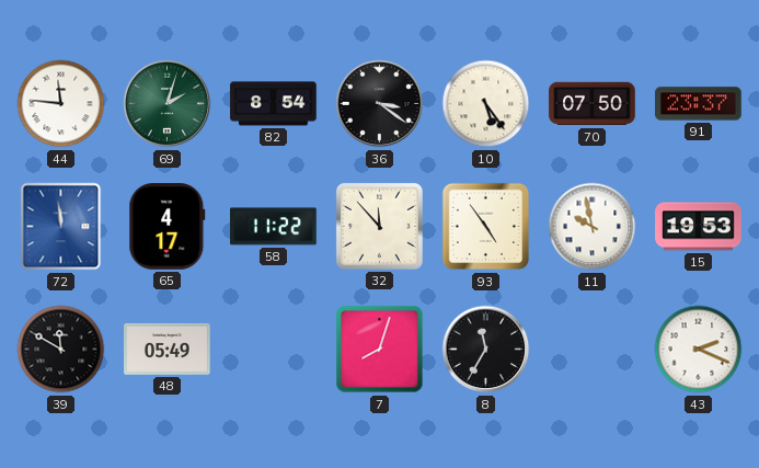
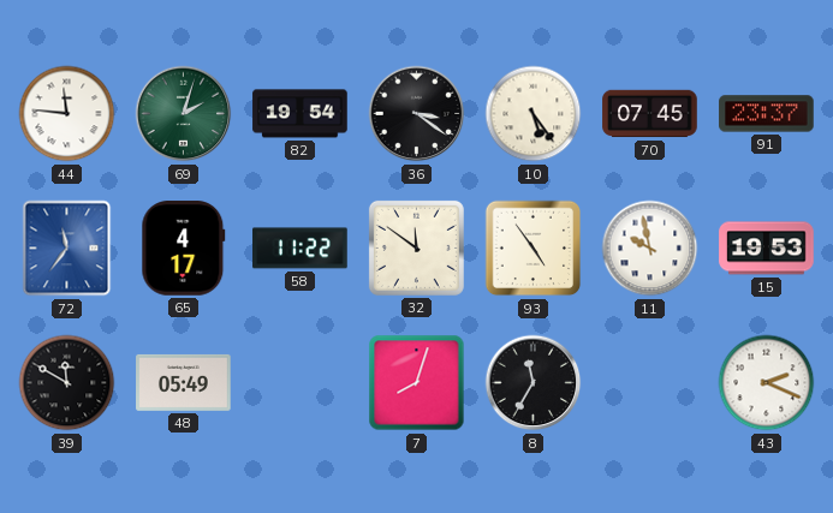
82: 8:54 -> 19:54 (301, 114)
70: 07:50 -> 07:45 (650, 114)
72: 11:59 -> 11:36 (67, 249)
32: 11:53 -> 11:51 (416, 247)
